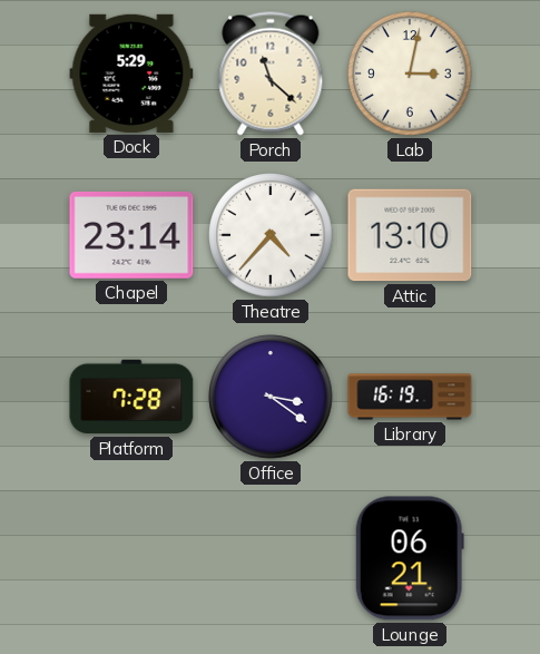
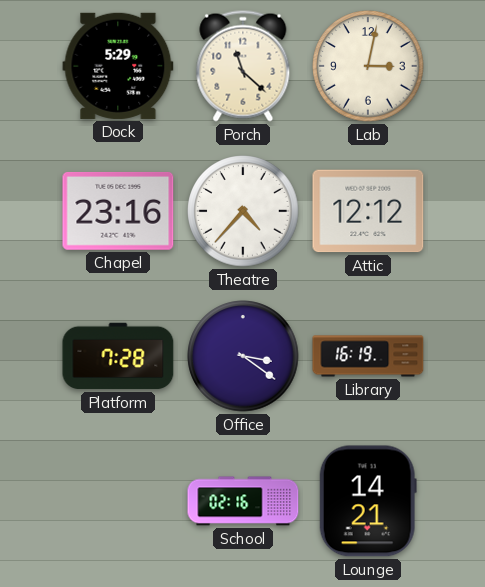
Chapel: 23:14 -> 23:16 (118, 211)
Attic: 13:10 -> 12:12 (368, 211)
School: none -> 02:16 (243, 501)
Lounge: 06:21 -> 14:21 (368, 501)
